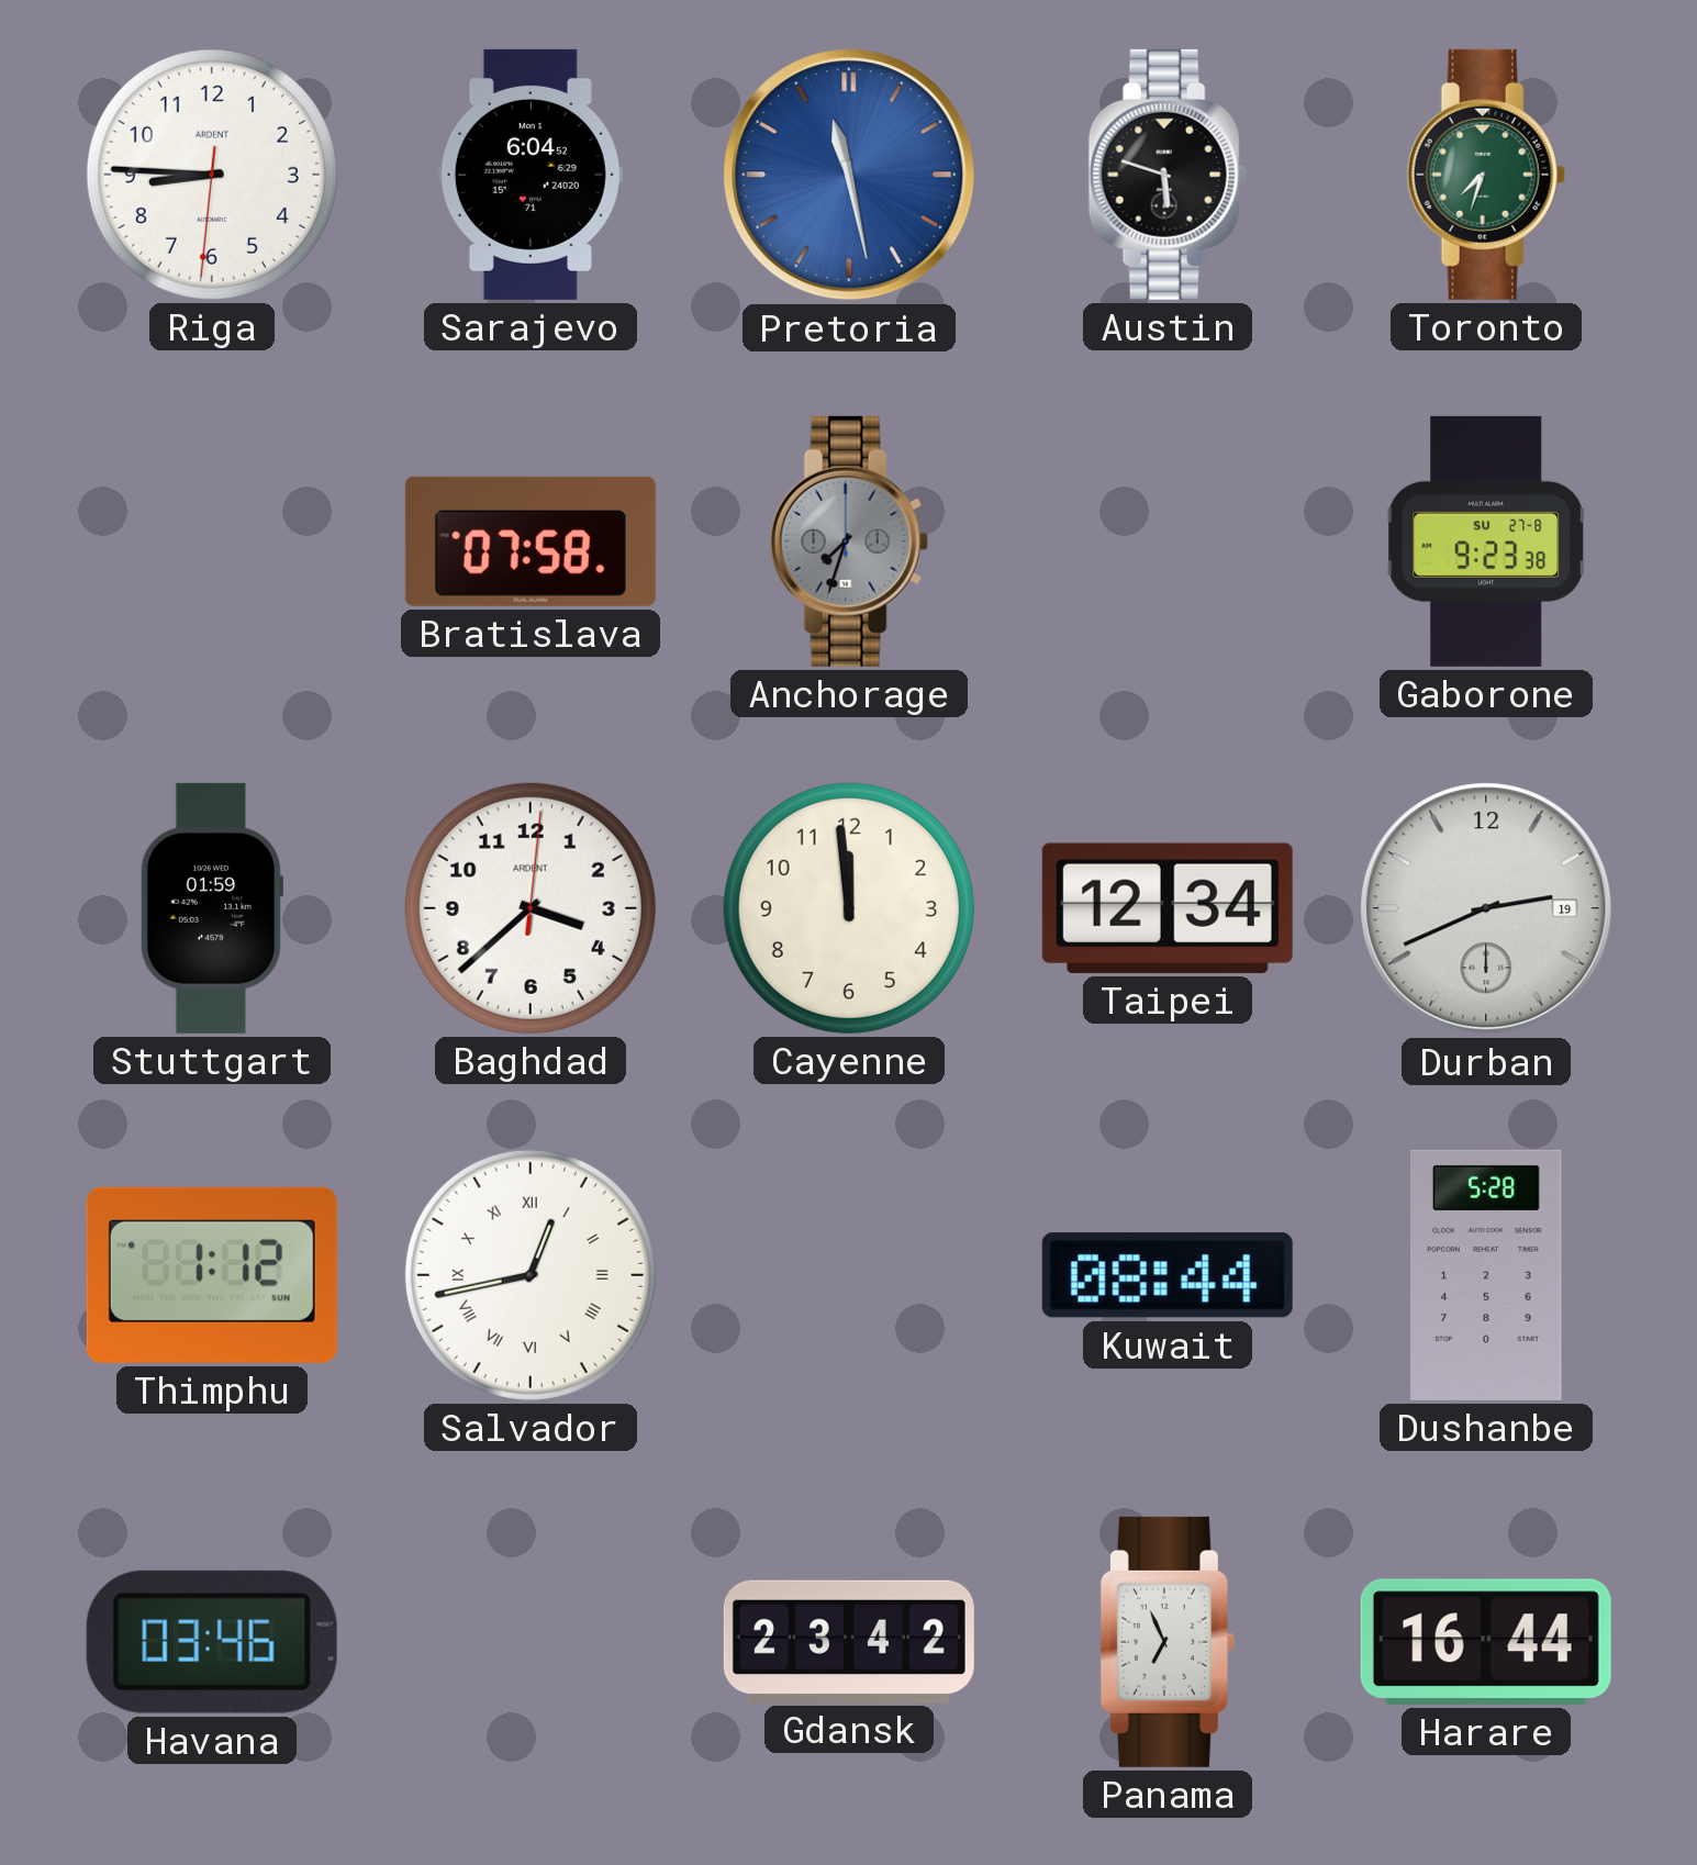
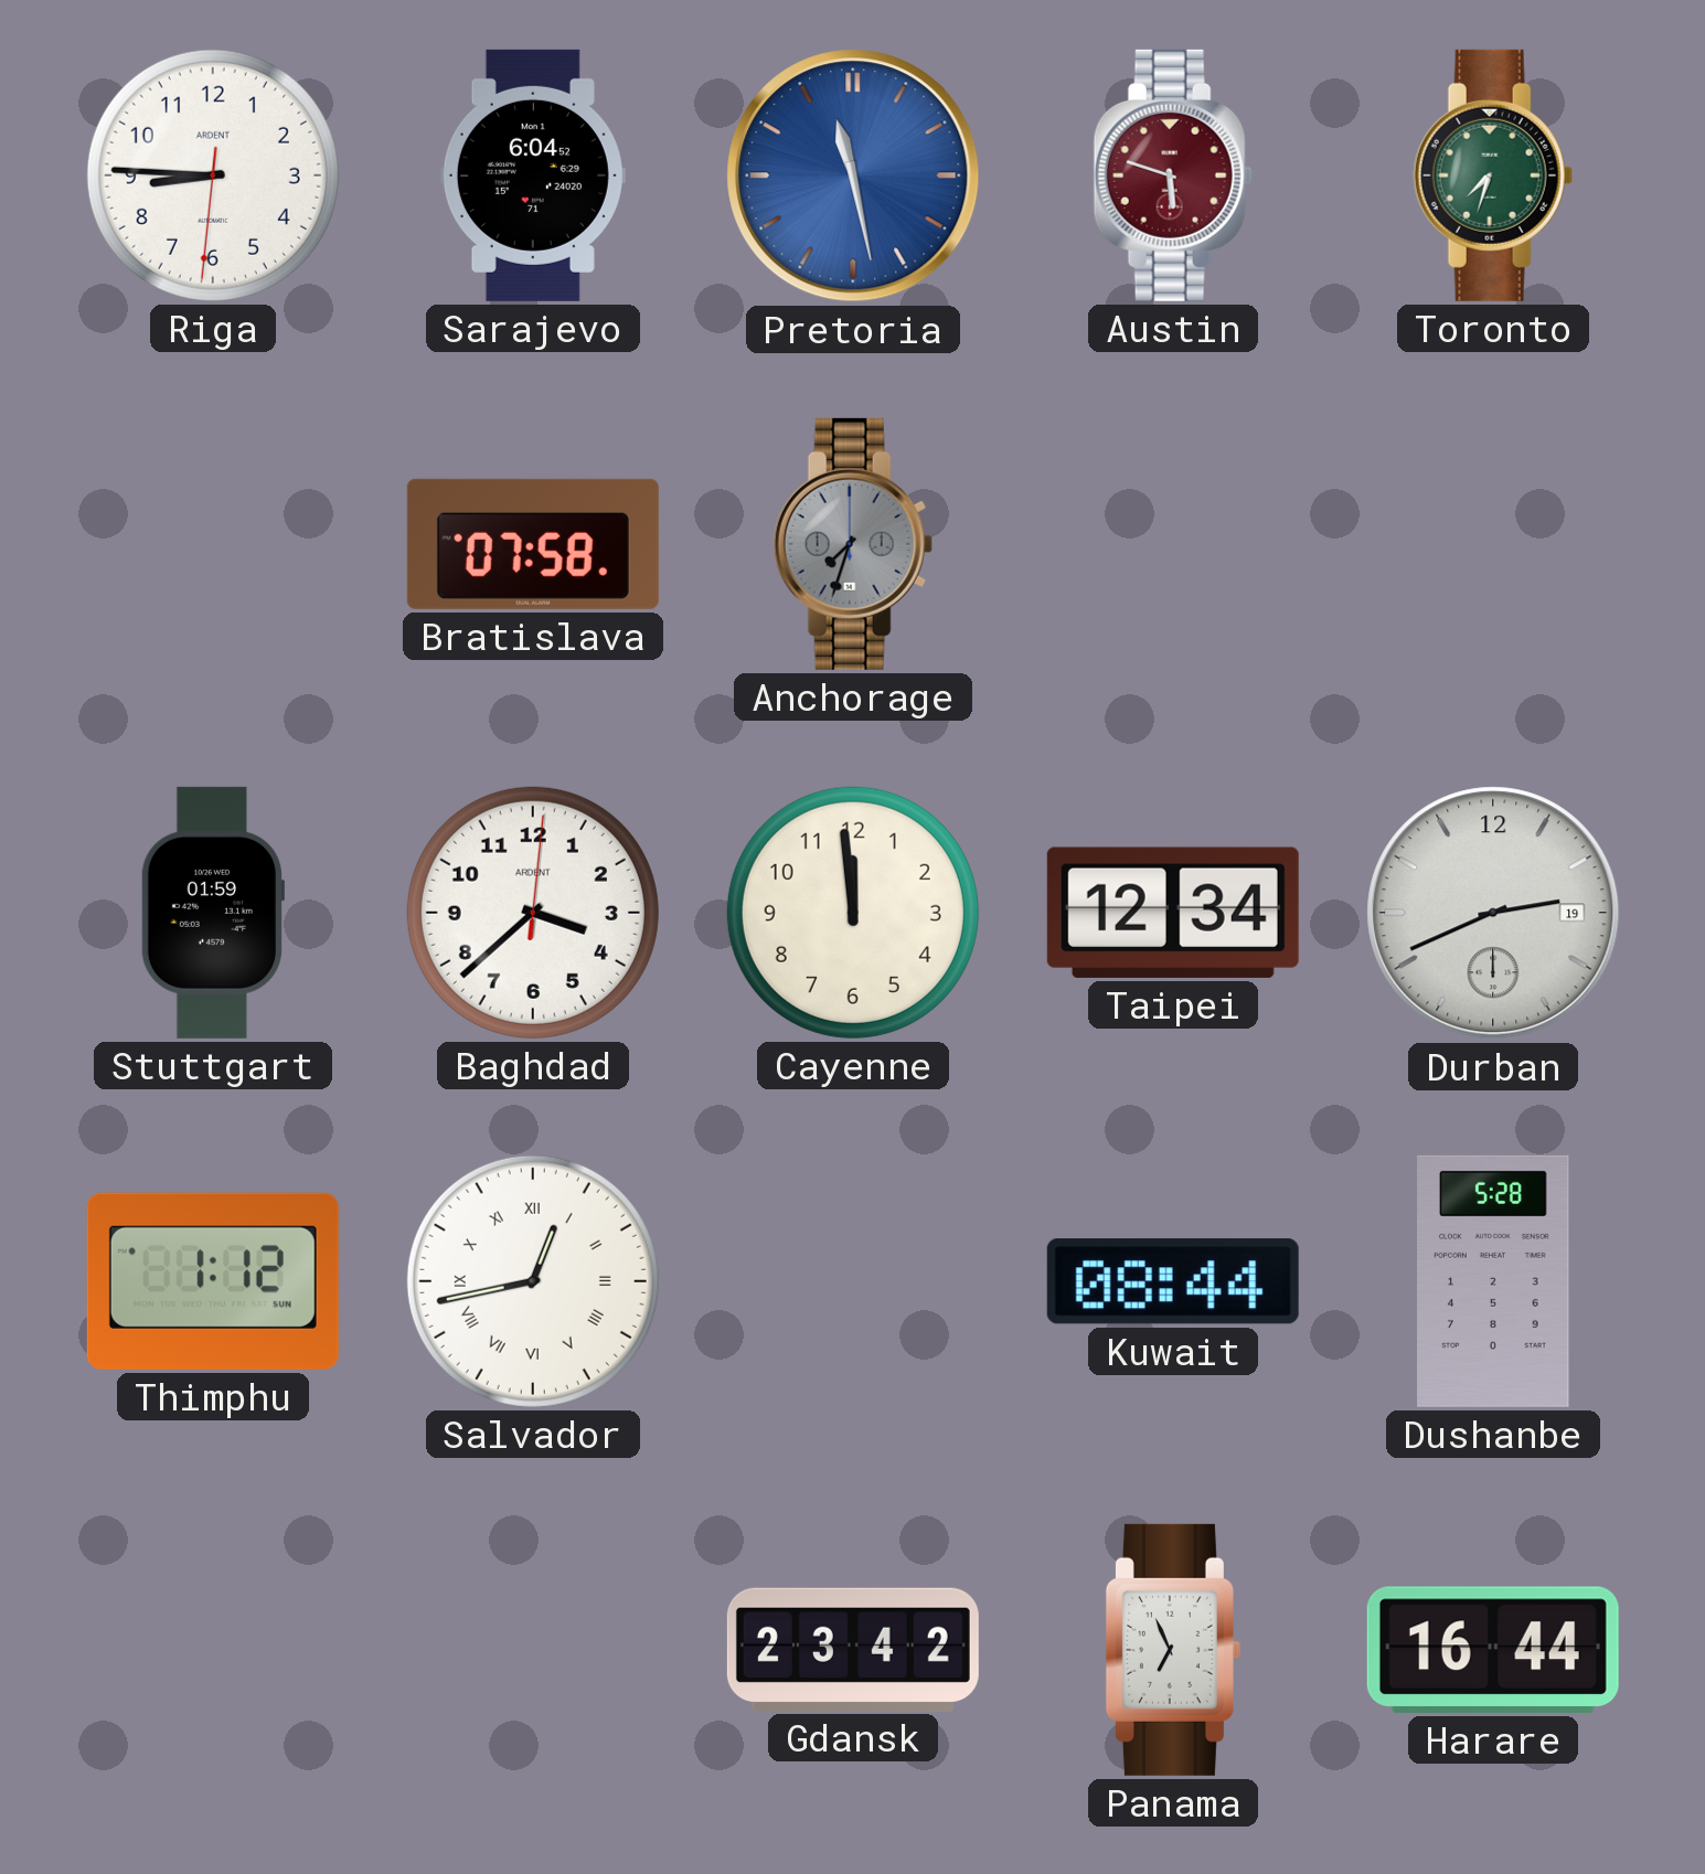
Austin dial: black -> burgundy (1173, 175)
Gaborone: 9:23 -> none (1486, 541)
Havana: 03:46 -> none (212, 1642)
